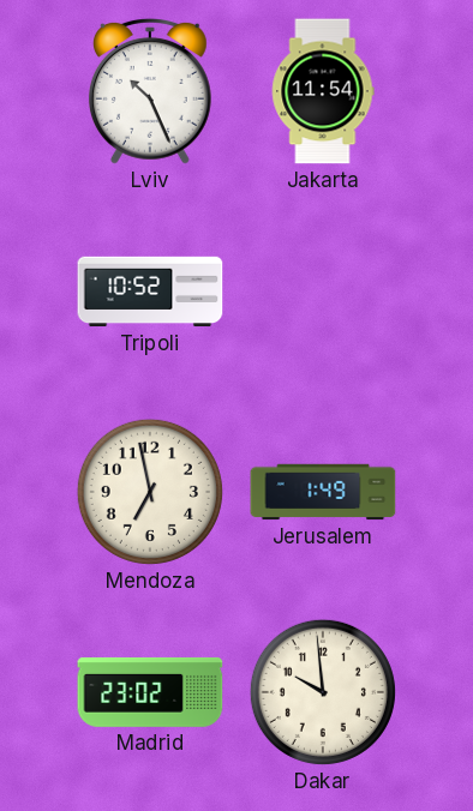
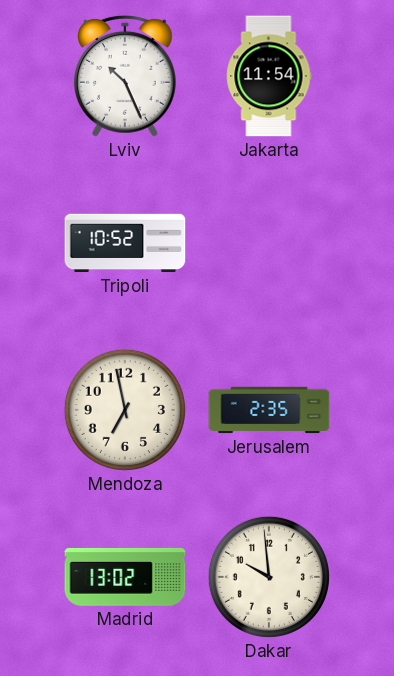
Jerusalem: 1:49 -> 2:35 (269, 410)
Madrid: 23:02 -> 13:02 (125, 577)
